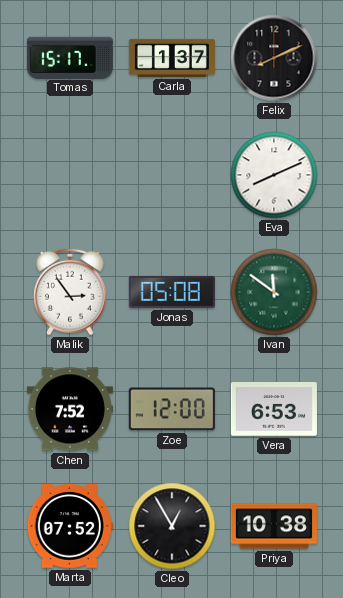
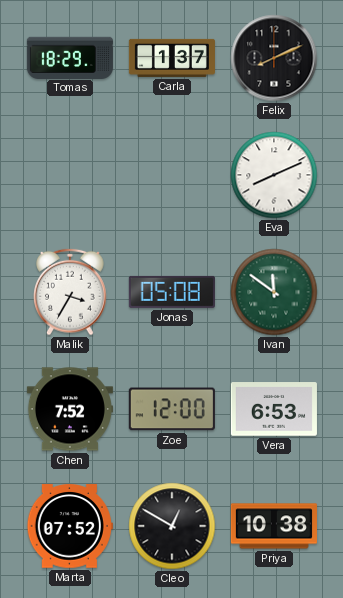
Tomas: 15:17 -> 18:29 (70, 57)
Malik: 2:54 -> 3:35 (71, 292)
Cleo: 12:55 -> 12:50 (172, 526)
